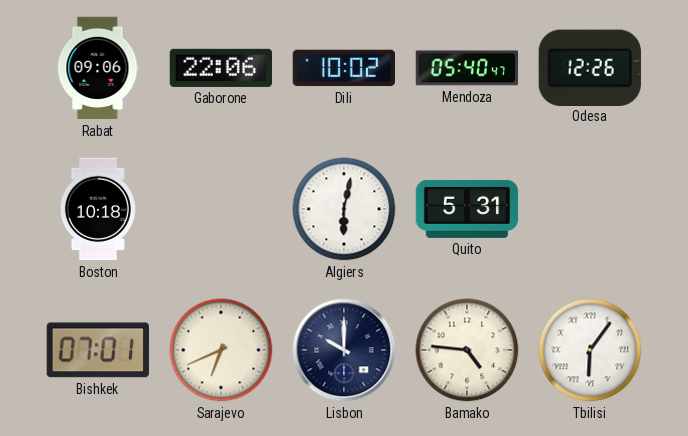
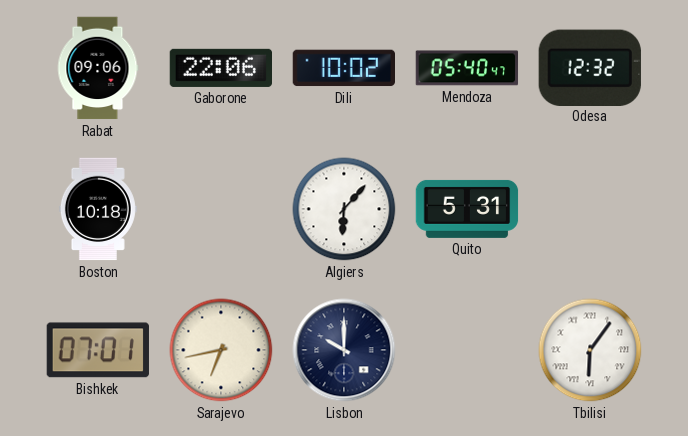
Odesa: 12:26 -> 12:32 (590, 67)
Algiers: 6:02 -> 6:07 (344, 209)
Sarajevo: 6:41 -> 6:43 (221, 350)
Bamako: 4:46 -> none (467, 350)
